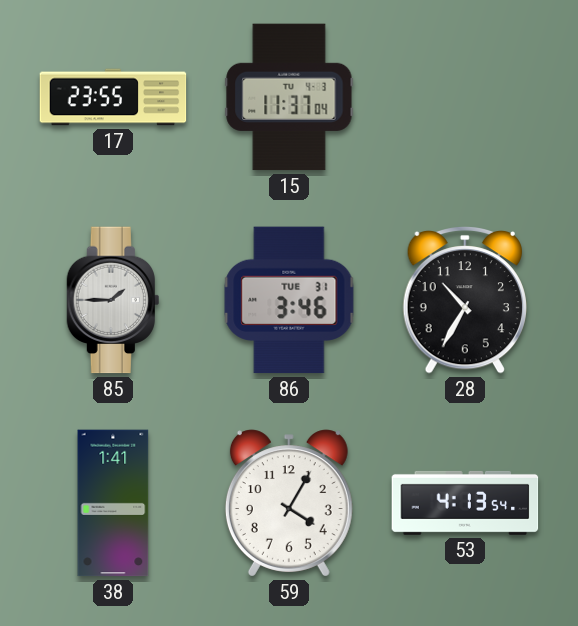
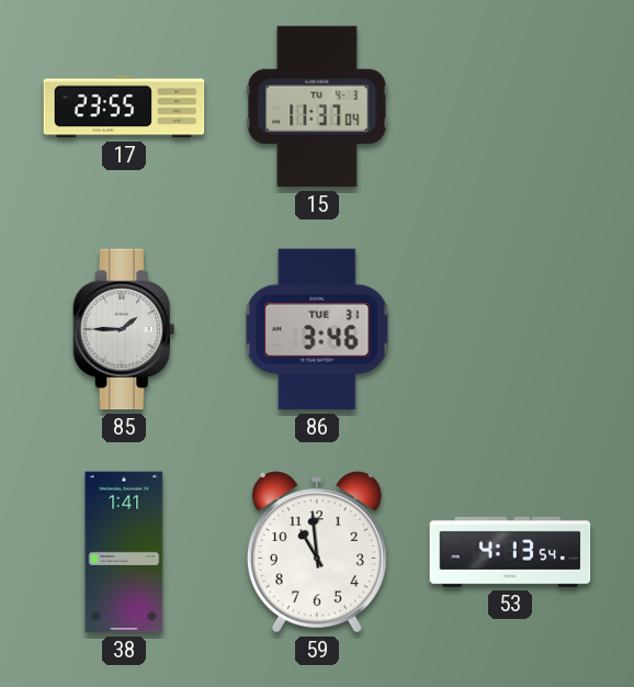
28: 10:35 -> none (465, 301)
59: 4:05 -> 10:59 (317, 552)
